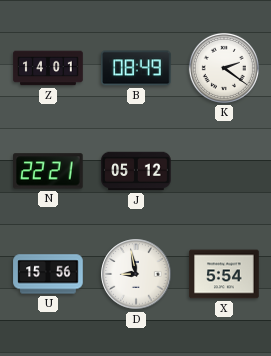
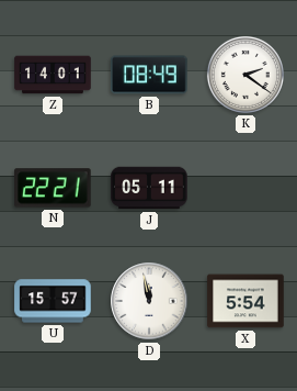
J: 05:12 -> 05:11 (149, 188)
U: 15:56 -> 15:57 (53, 301)
D: 8:58 -> 11:58 (149, 301)
